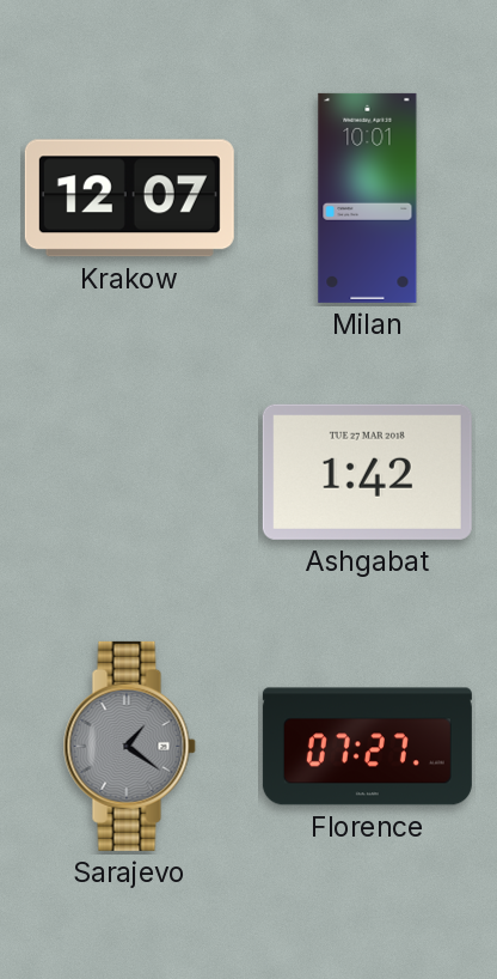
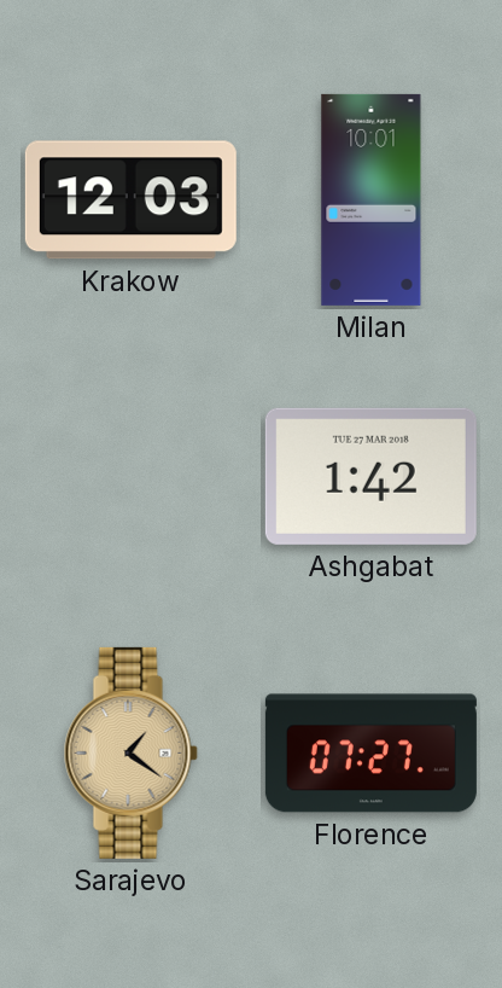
Krakow: 12:07 -> 12:03 (130, 200)
Sarajevo dial: grey -> champagne (130, 752)
